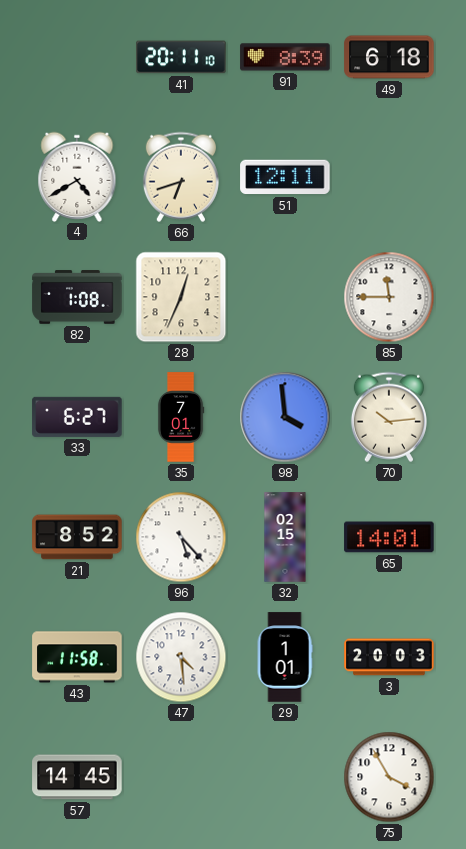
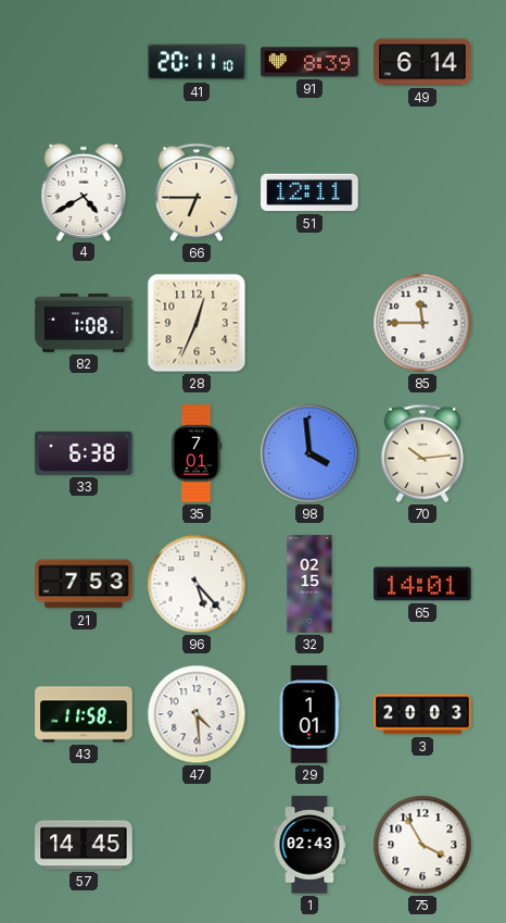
49: 6:18 -> 6:14 (422, 62)
66: 6:42 -> 6:45 (197, 192)
33: 6:27 -> 6:38 (84, 453)
21: 8:52 -> 7:53 (84, 584)
1: none -> 02:43 (309, 845)
